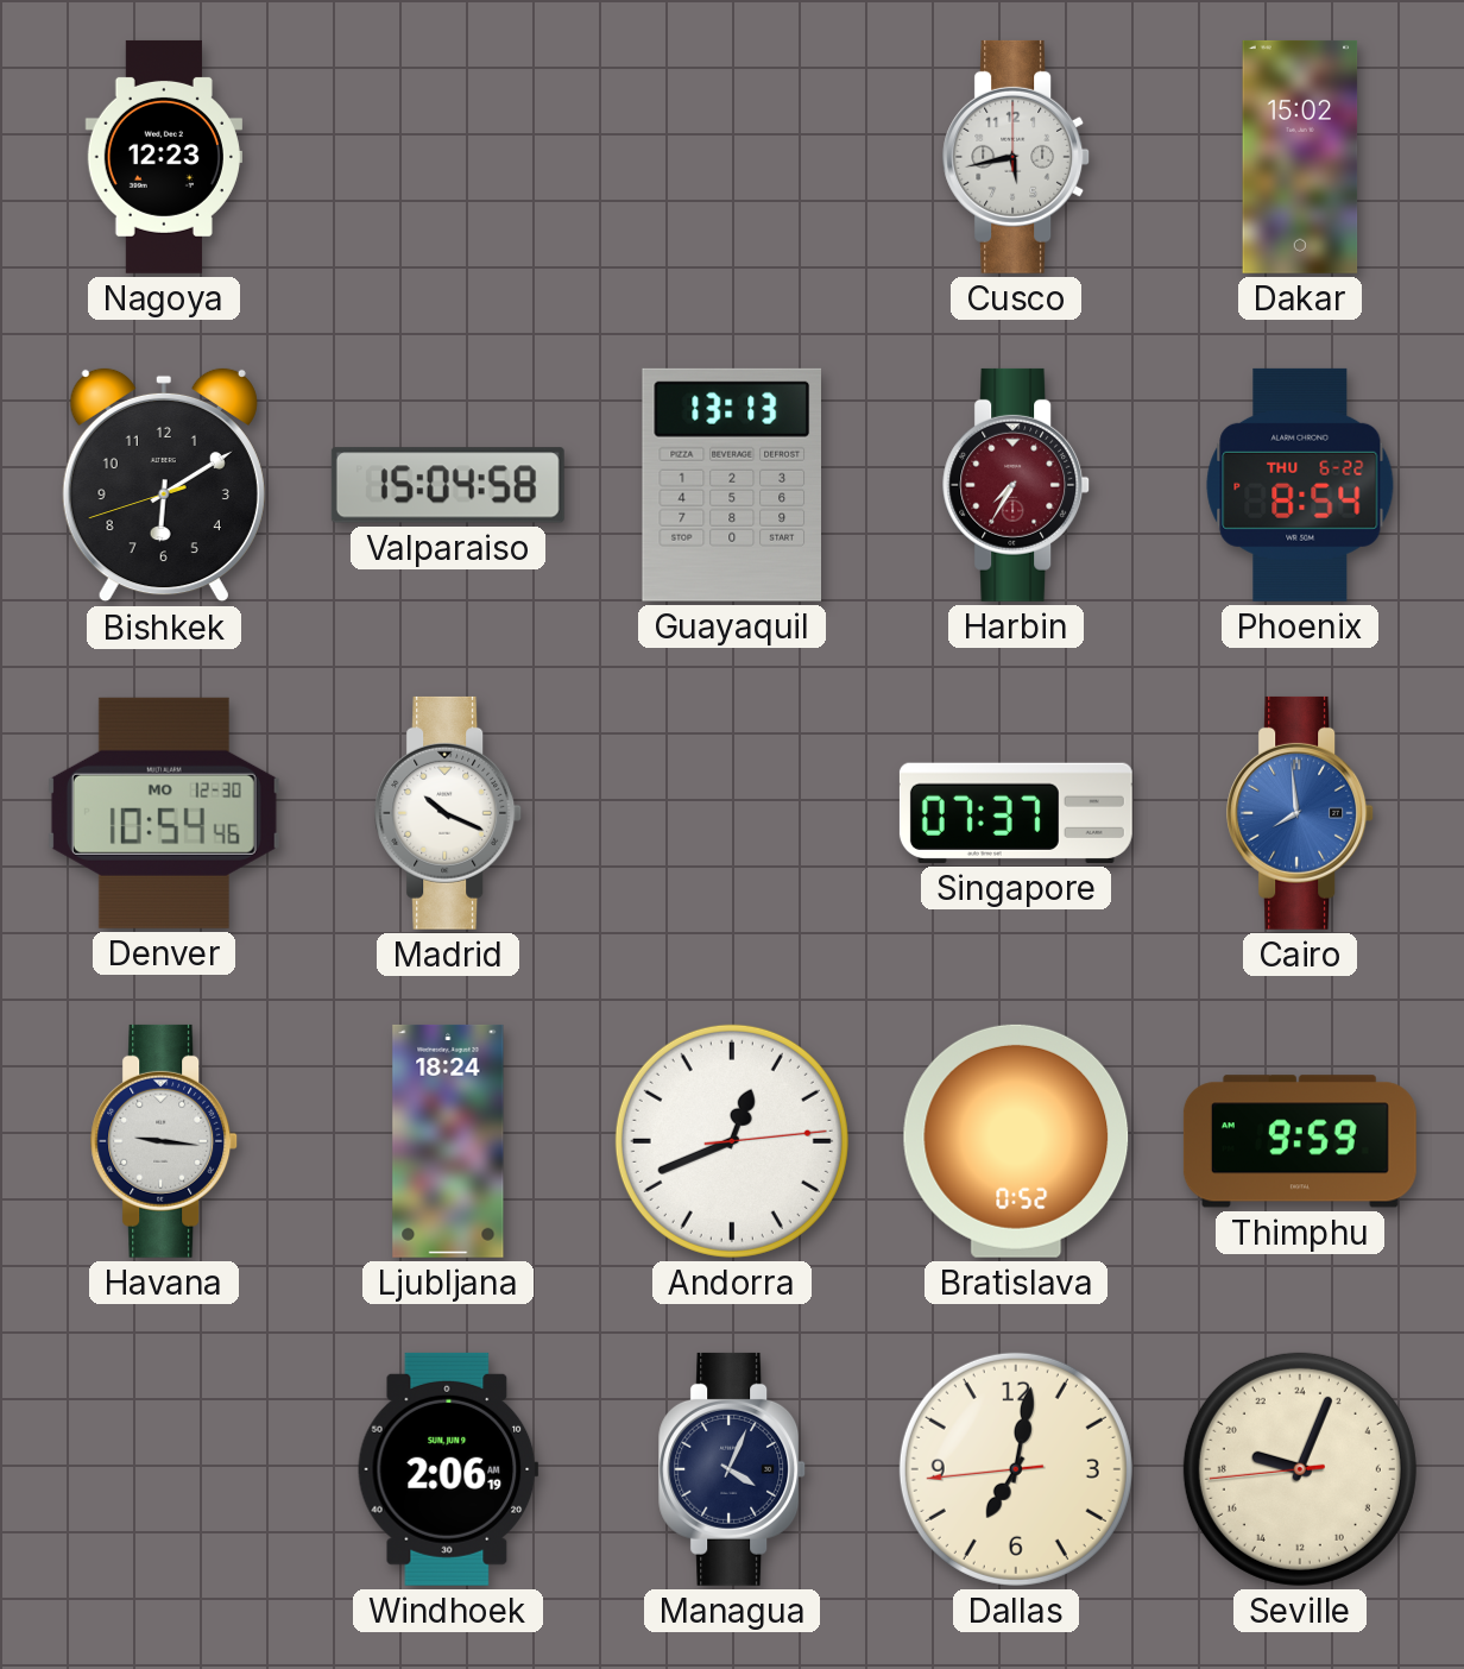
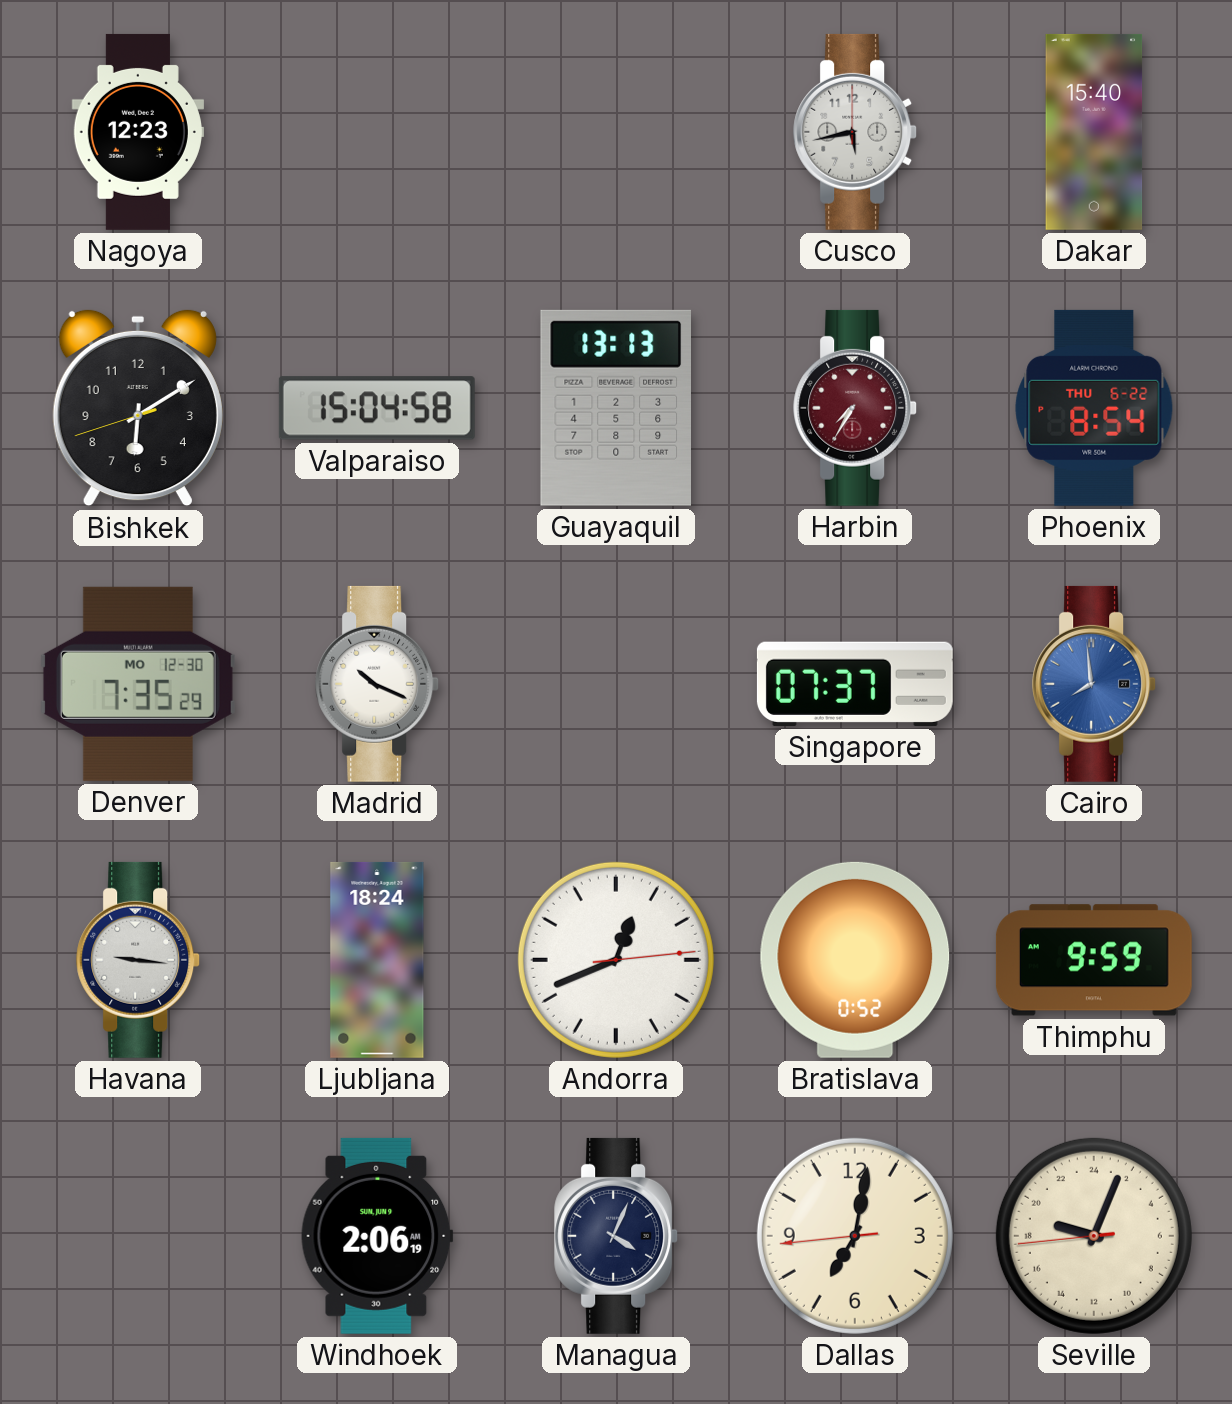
Dakar: 15:02 -> 15:40 (1094, 132)
Denver: 10:54 -> 7:35 (138, 684)
